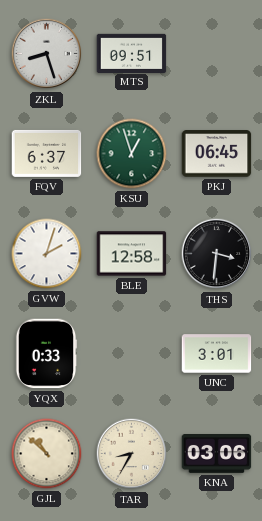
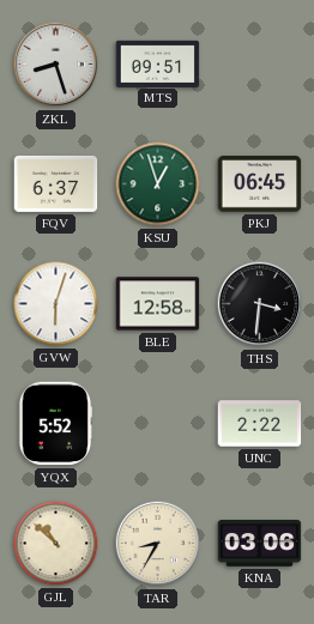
GVW: 2:03 -> 6:03 (56, 304)
YQX: 0:33 -> 5:52 (55, 424)
UNC: 3:01 -> 2:22 (260, 424)
